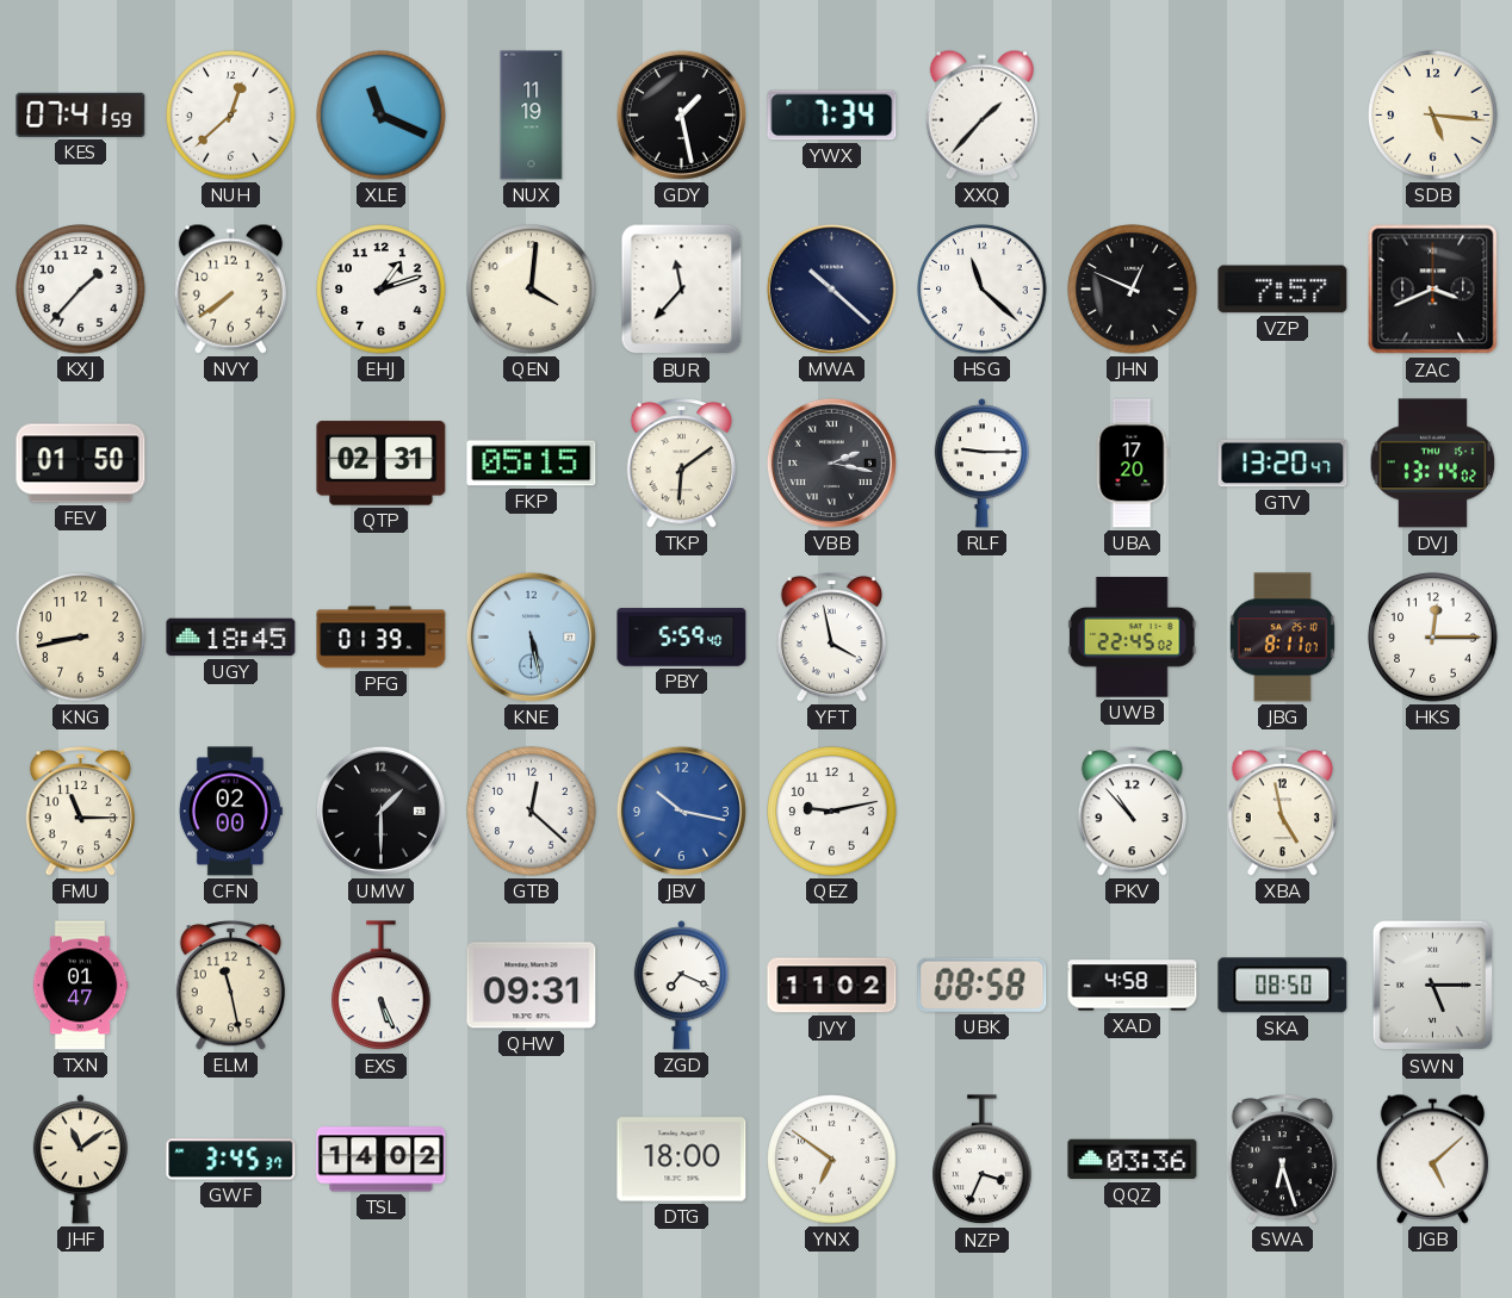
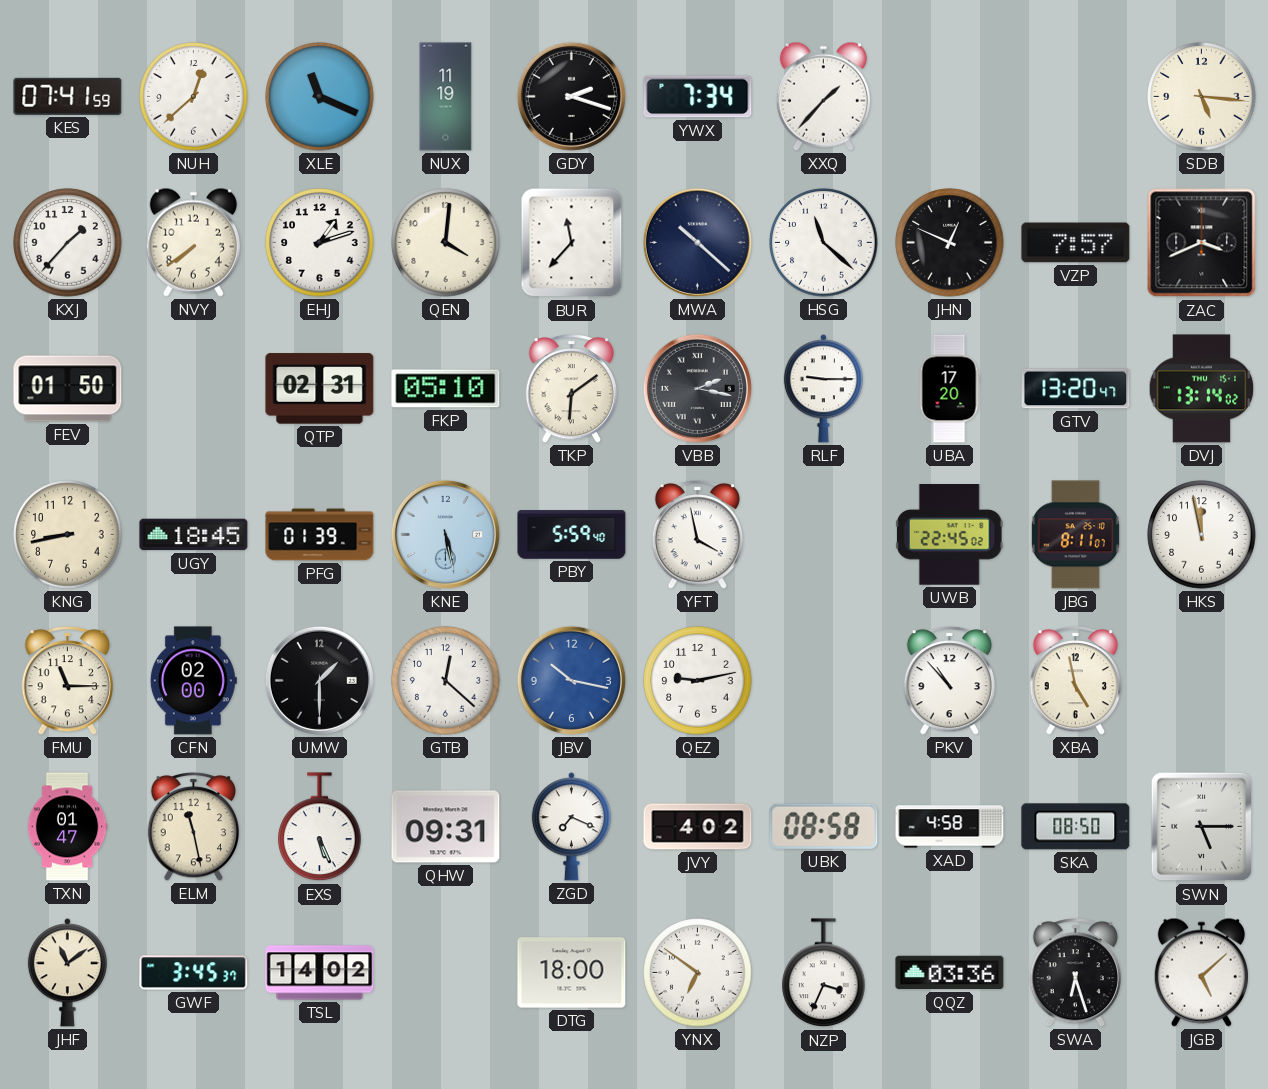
GDY: 1:28 -> 2:18 (571, 96)
FKP: 05:15 -> 05:10 (446, 389)
HKS: 12:15 -> 11:58 (1202, 535)
JVY: 11:02 -> 4:02 (698, 827)
